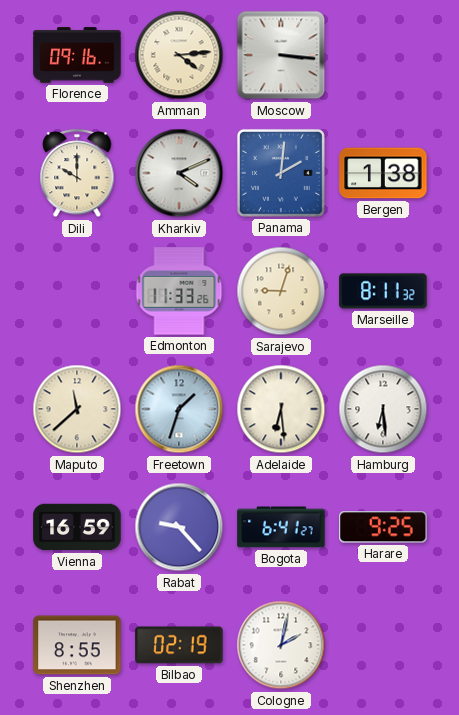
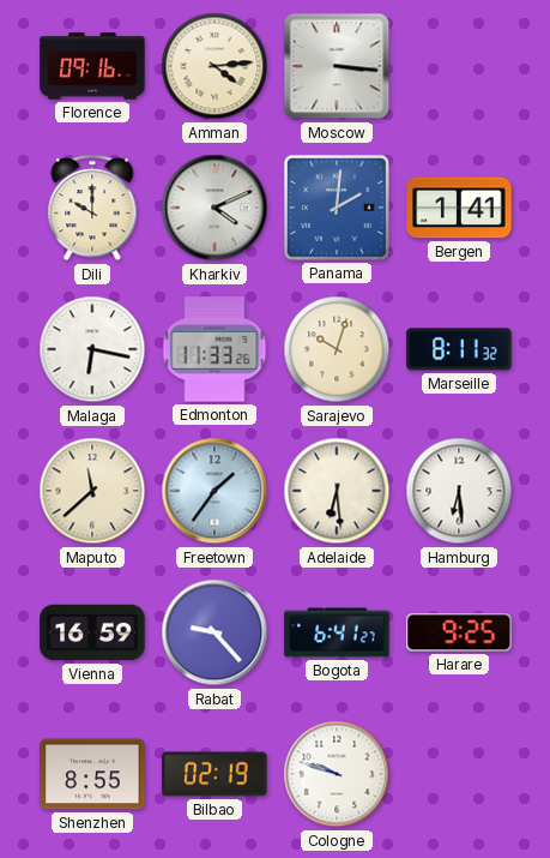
Bergen: 1:38 -> 1:41 (459, 208)
Malaga: none -> 6:17 (92, 349)
Sarajevo: 9:03 -> 10:03 (337, 349)
Freetown: 1:33 -> 1:36 (214, 491)
Cologne: 2:02 -> 9:48 (337, 774)
